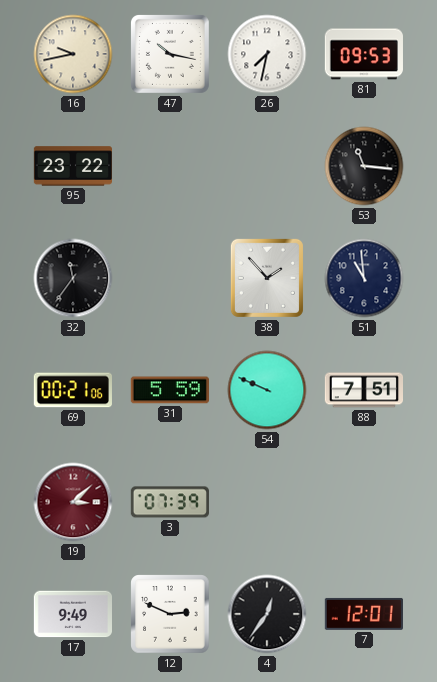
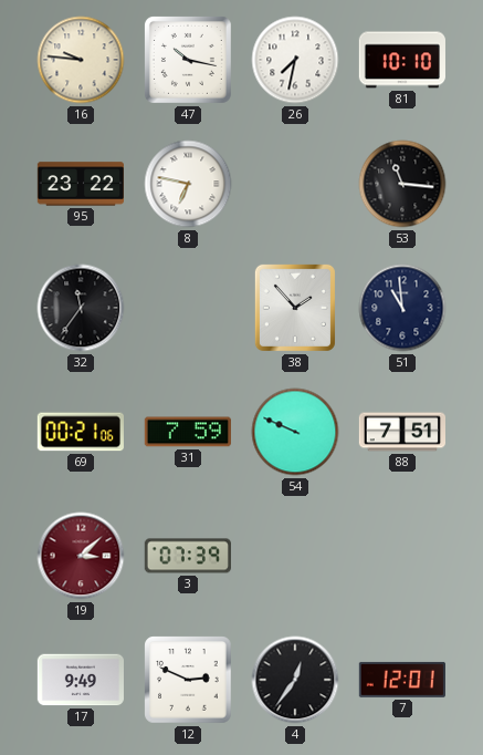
16: 9:43 -> 9:46 (81, 60)
81: 09:53 -> 10:10 (402, 60)
8: none -> 6:47 (188, 184)
31: 5:59 -> 7:59 (188, 432)
